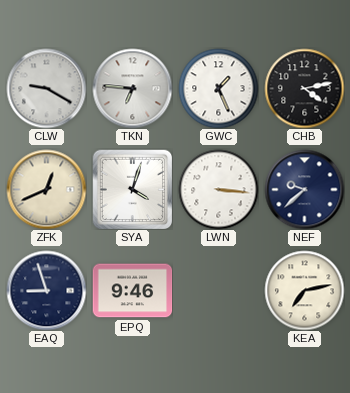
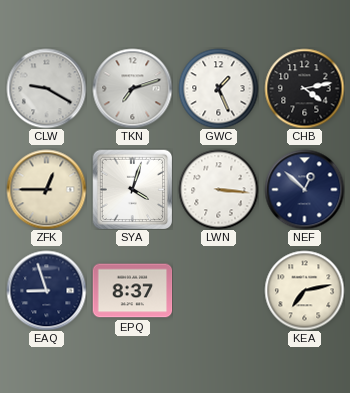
TKN: 6:46 -> 7:12 (132, 88)
ZFK: 12:41 -> 12:45 (46, 189)
NEF: 9:38 -> 12:52 (304, 189)
EPQ: 9:46 -> 8:37 (132, 291)
